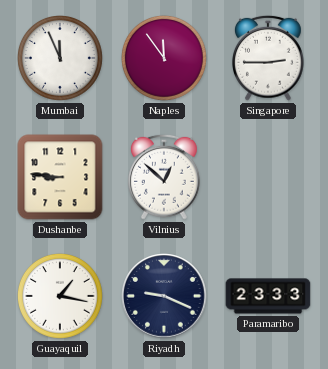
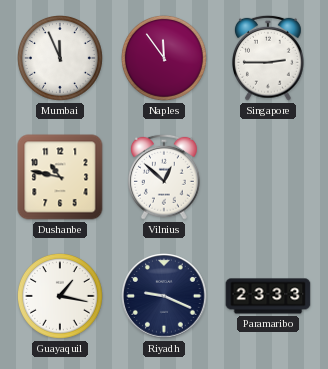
Dushanbe: 8:46 -> 10:47 (60, 177)
